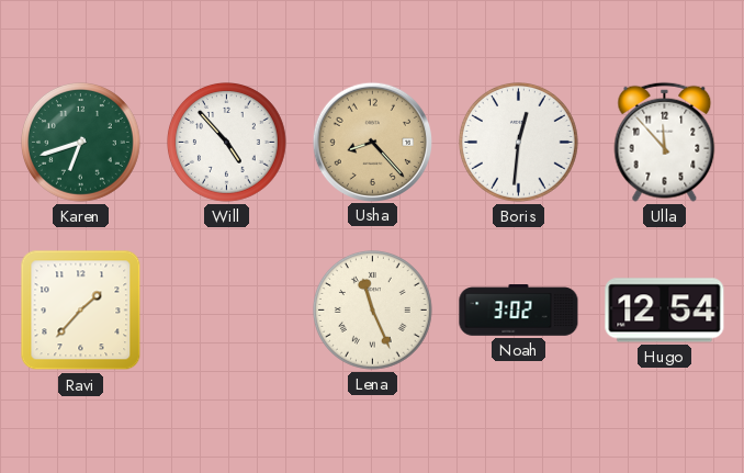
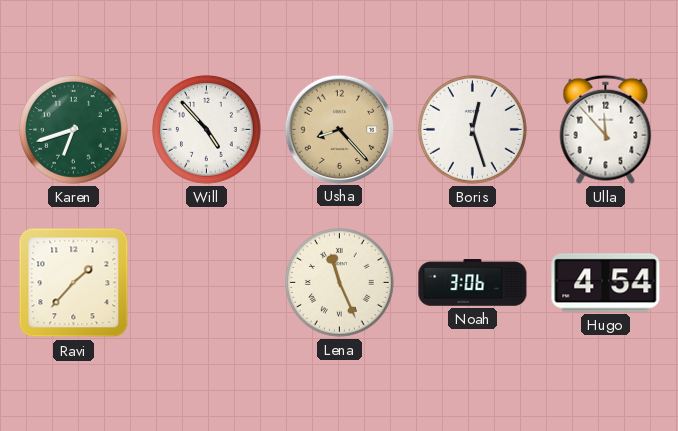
Boris: 12:31 -> 12:27 (473, 130)
Noah: 3:02 -> 3:06 (473, 283)
Hugo: 12:54 -> 4:54 (606, 283)
